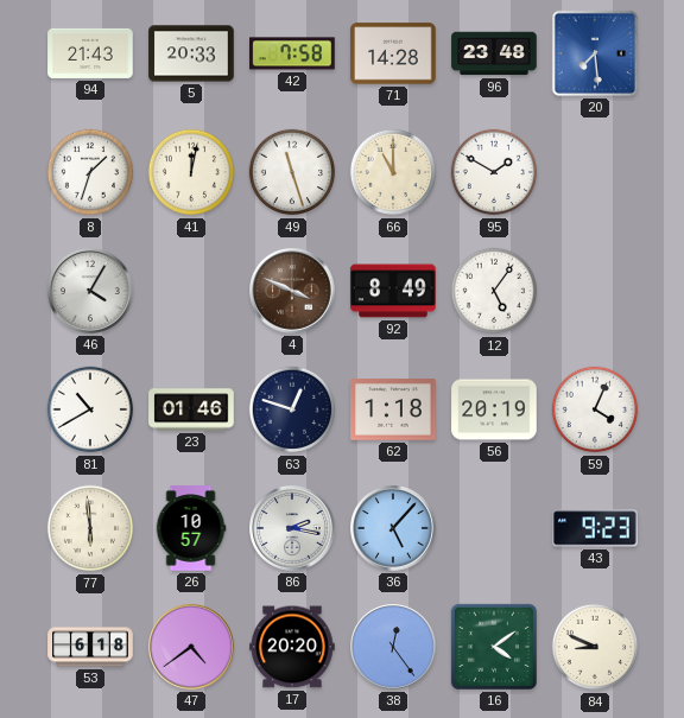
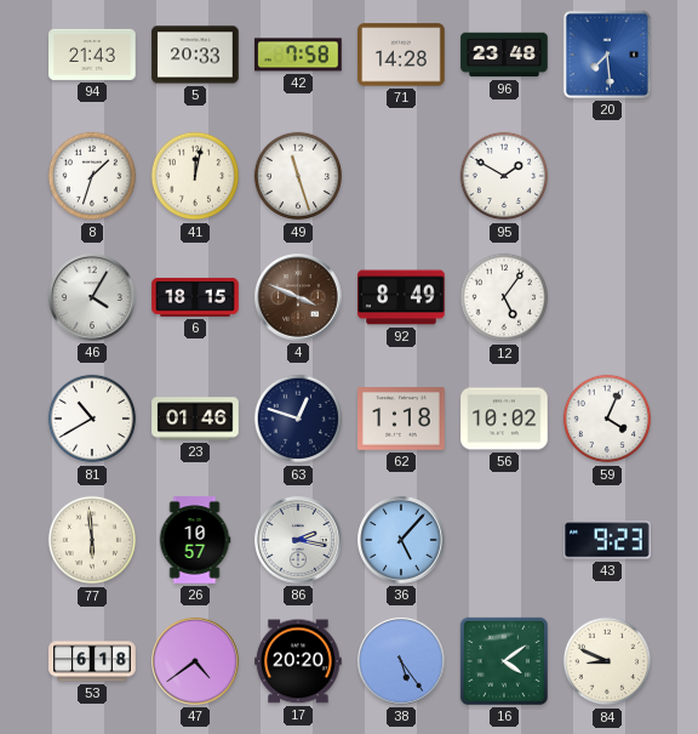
66: 11:00 -> none (393, 172)
6: none -> 18:15 (195, 297)
56: 20:19 -> 10:02 (504, 419)
38: 12:24 -> 5:24 (402, 662)
